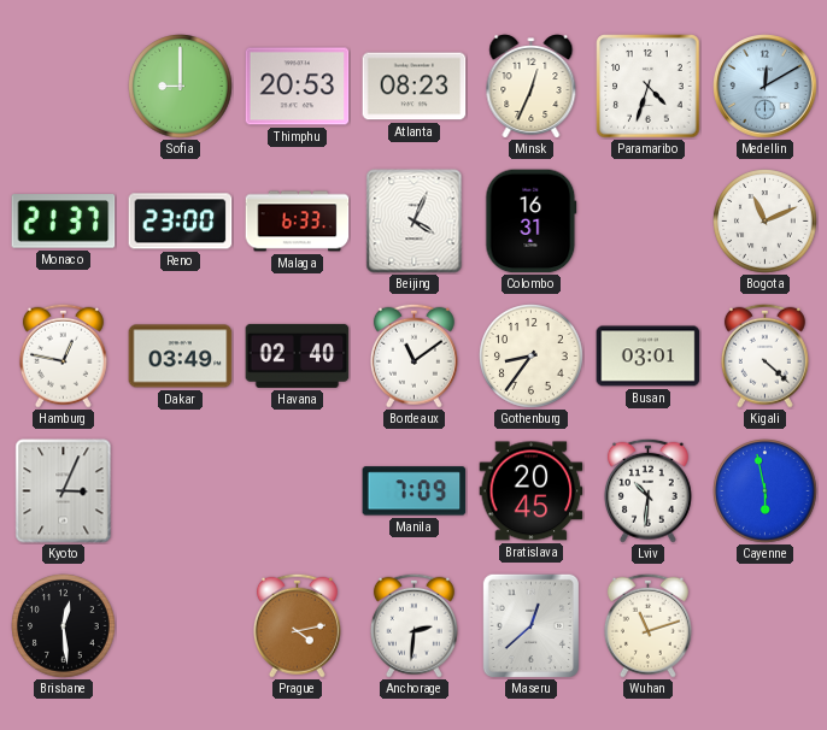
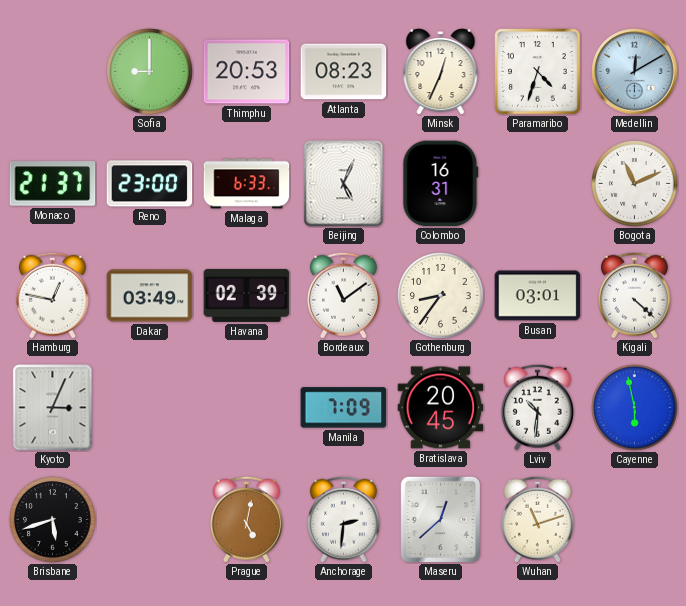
Beijing: 4:04 -> 5:04 (344, 184)
Havana: 02:40 -> 02:39 (247, 295)
Brisbane: 12:29 -> 5:42 (53, 520)
Prague: 4:13 -> 5:02 (246, 519)
